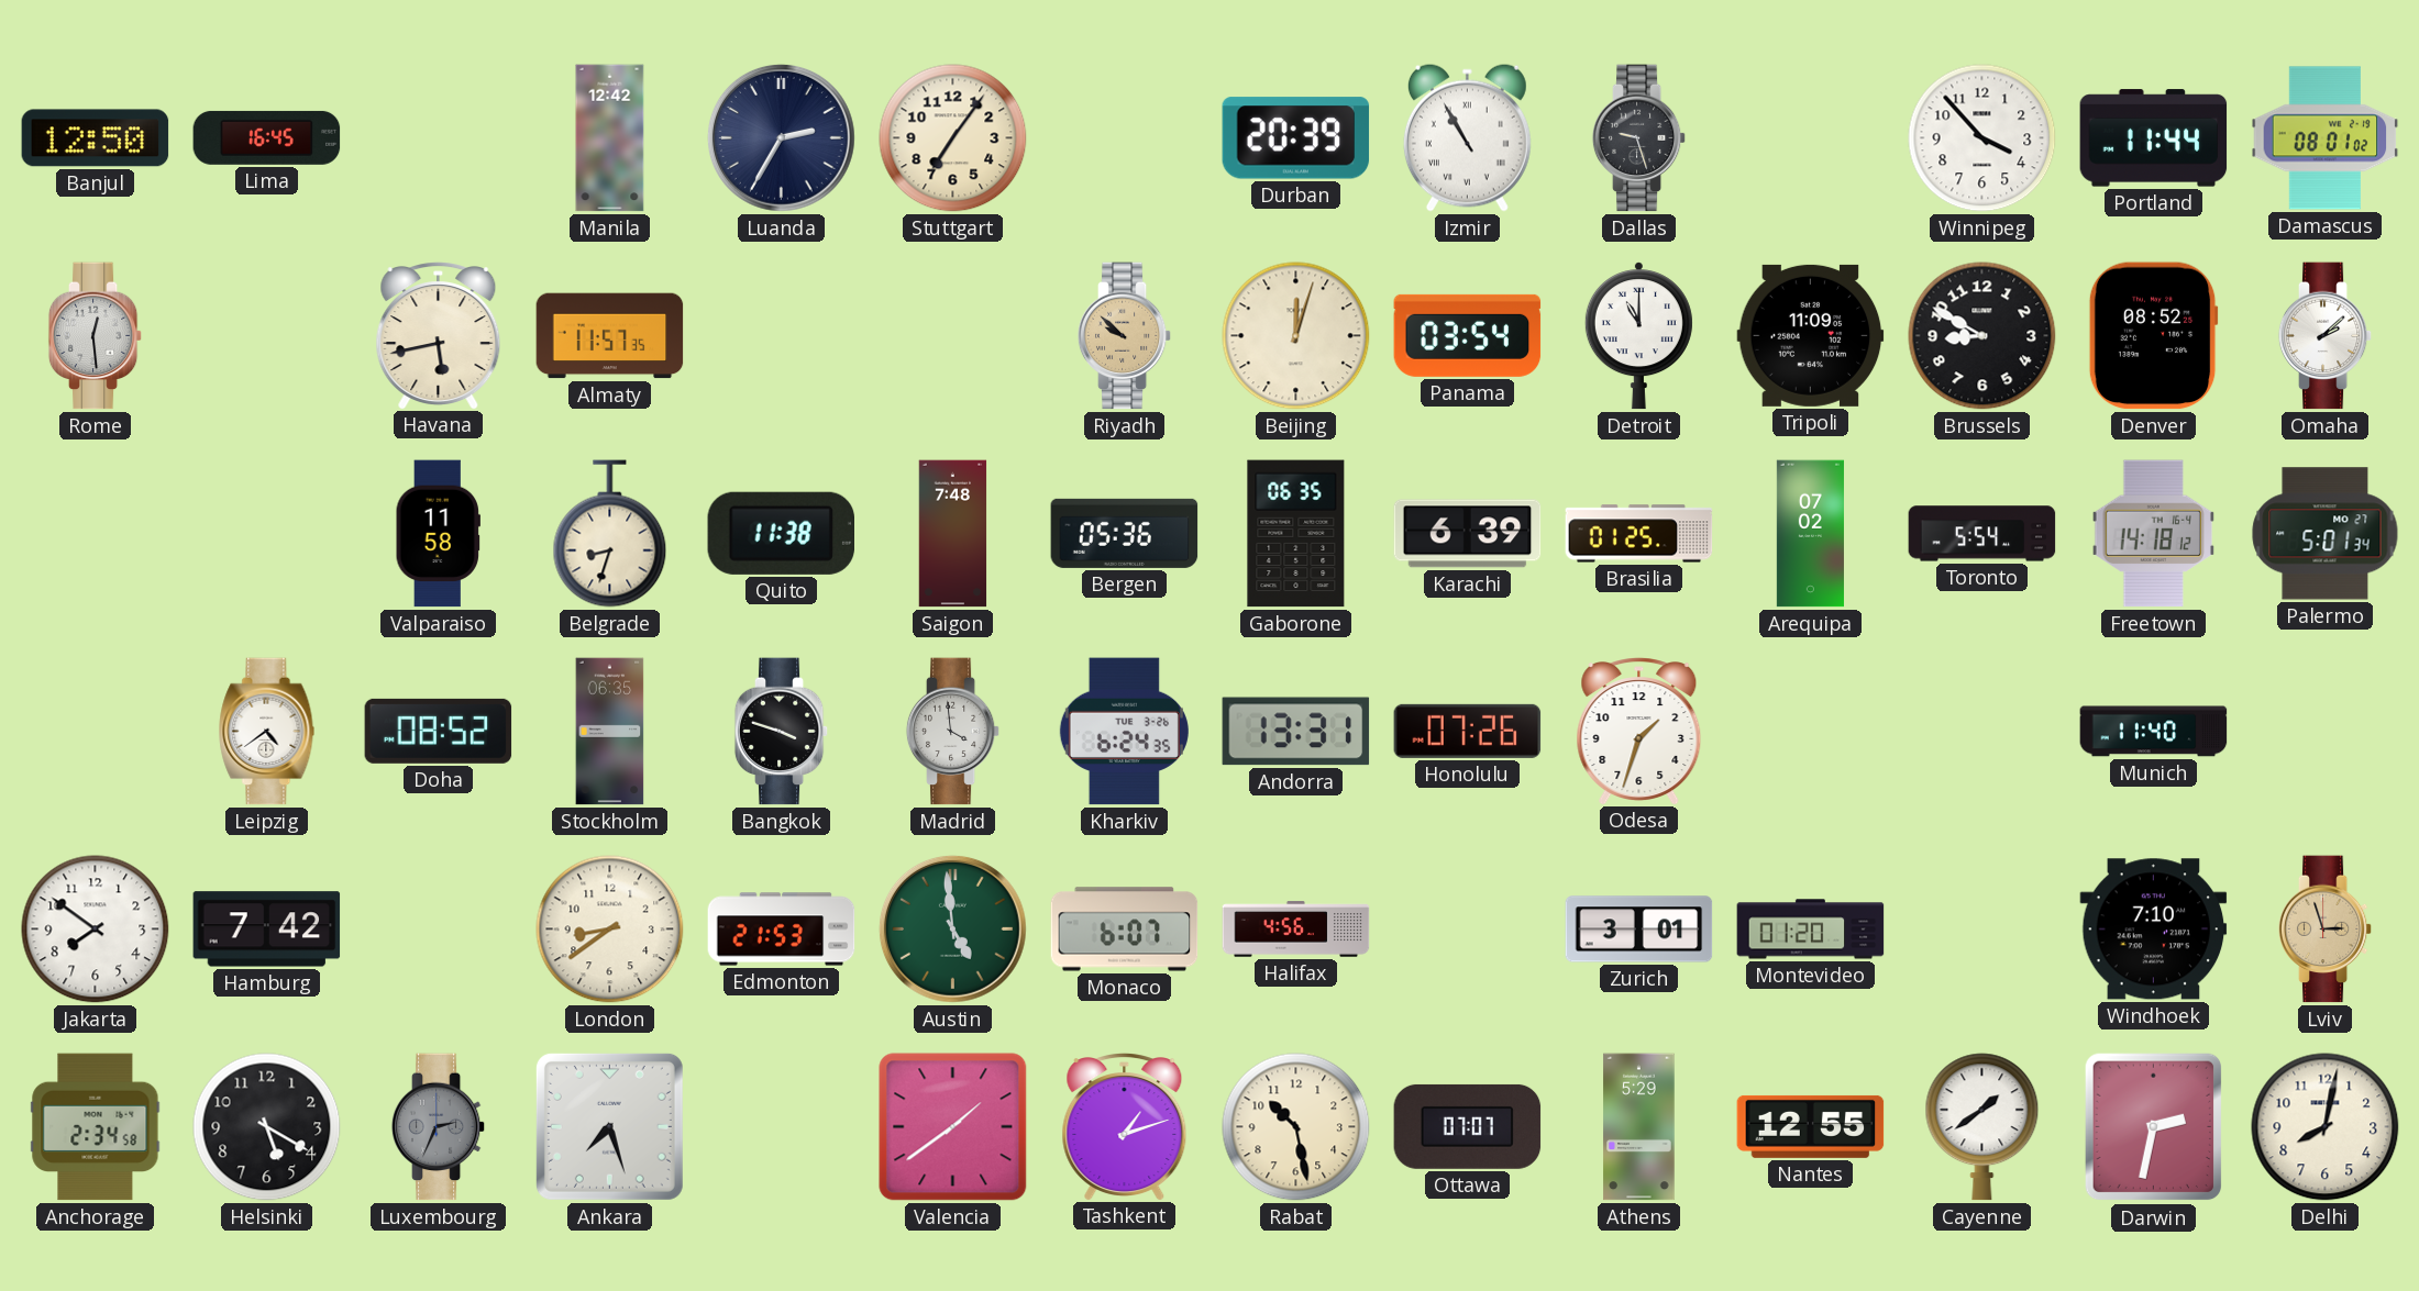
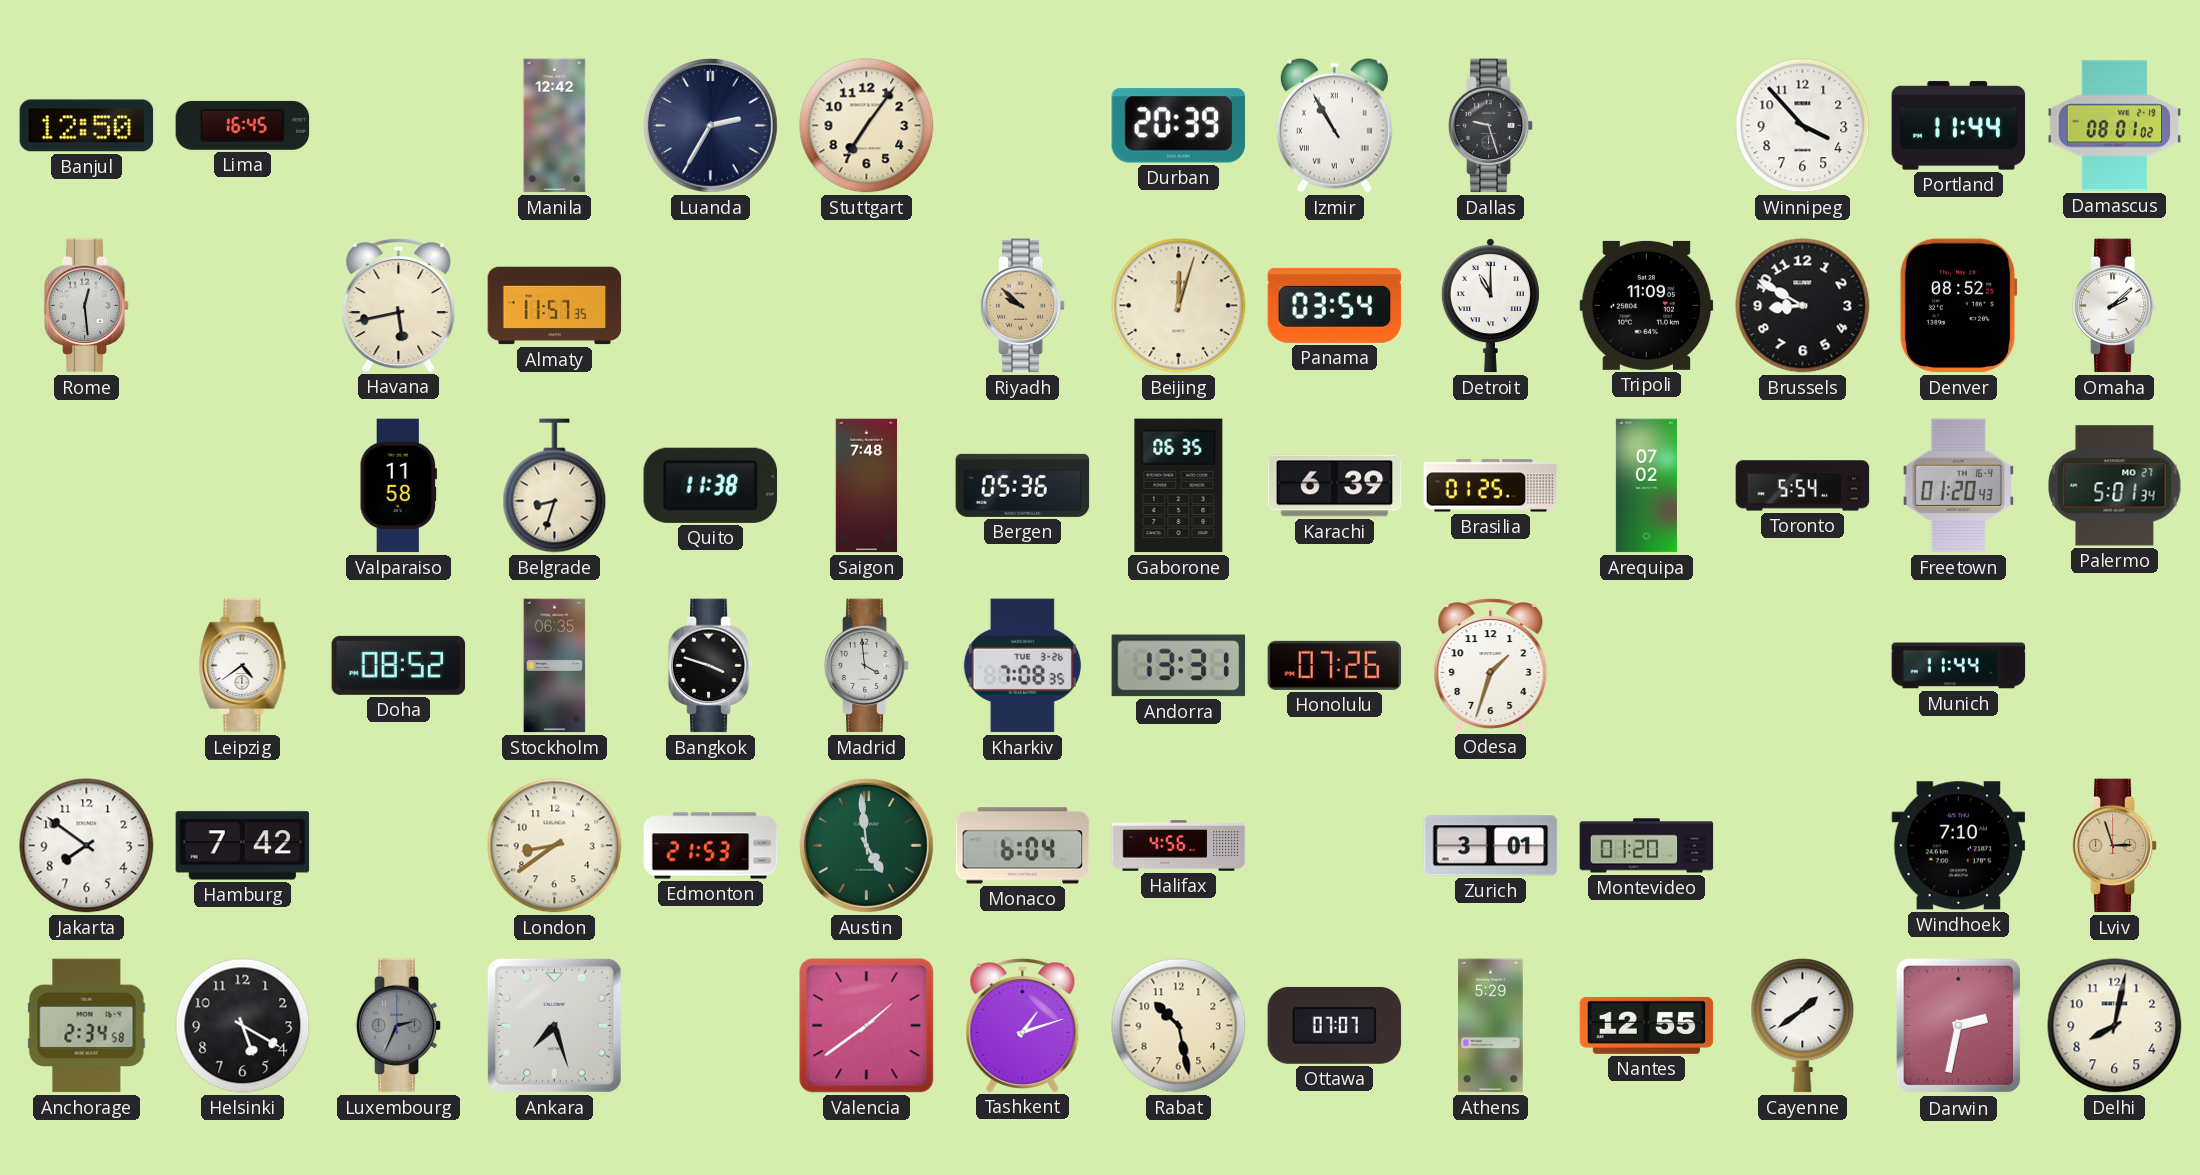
Freetown: 14:18 -> 01:20 (1958, 486)
Kharkiv: 6:24 -> 7:08 (1022, 666)
Munich: 11:40 -> 11:44 (1959, 666)
Monaco: 6:07 -> 6:04 (1023, 846)
